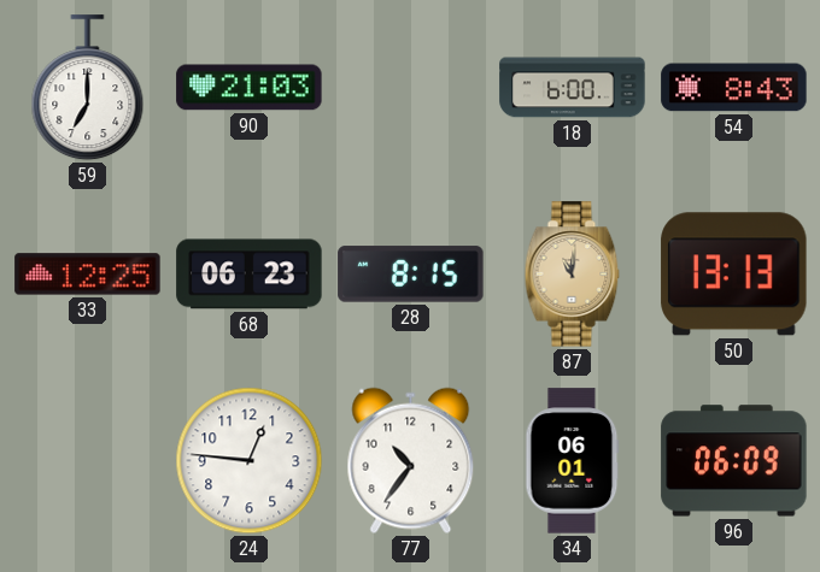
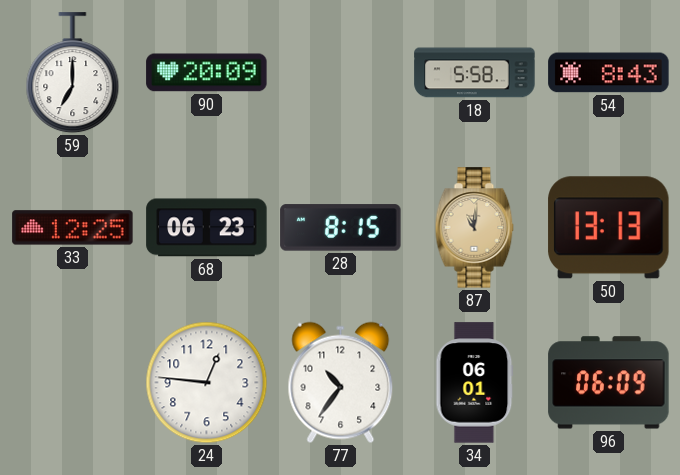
90: 21:03 -> 20:09 (207, 73)
18: 6:00 -> 5:58 (475, 73)
